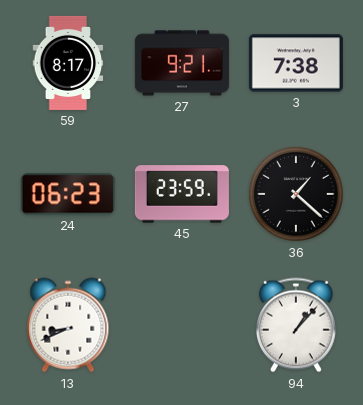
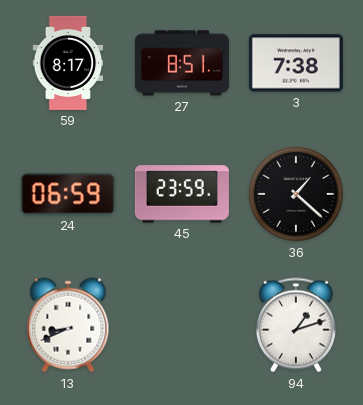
27: 9:21 -> 8:51 (182, 63)
24: 06:23 -> 06:59 (68, 194)
94: 1:07 -> 1:12 (296, 325)
